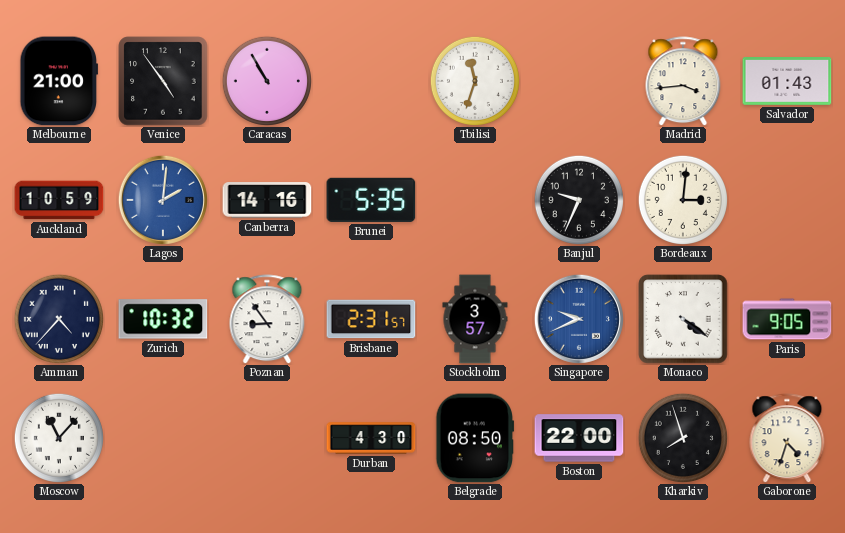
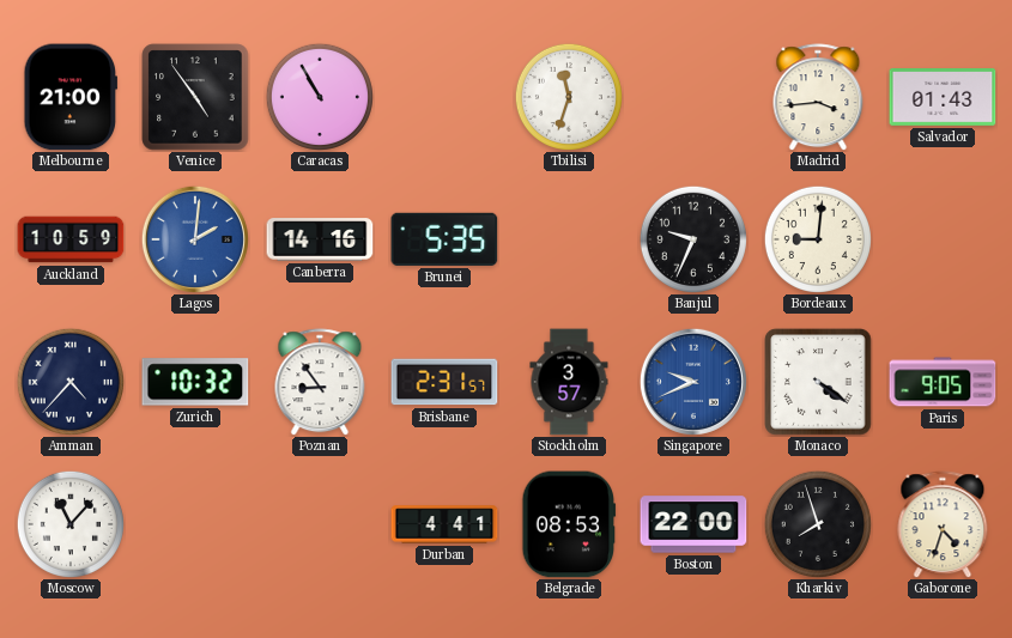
Bordeaux: 3:01 -> 9:01 (818, 239)
Durban: 4:30 -> 4:41 (444, 524)
Belgrade: 08:50 -> 08:53 (569, 524)
